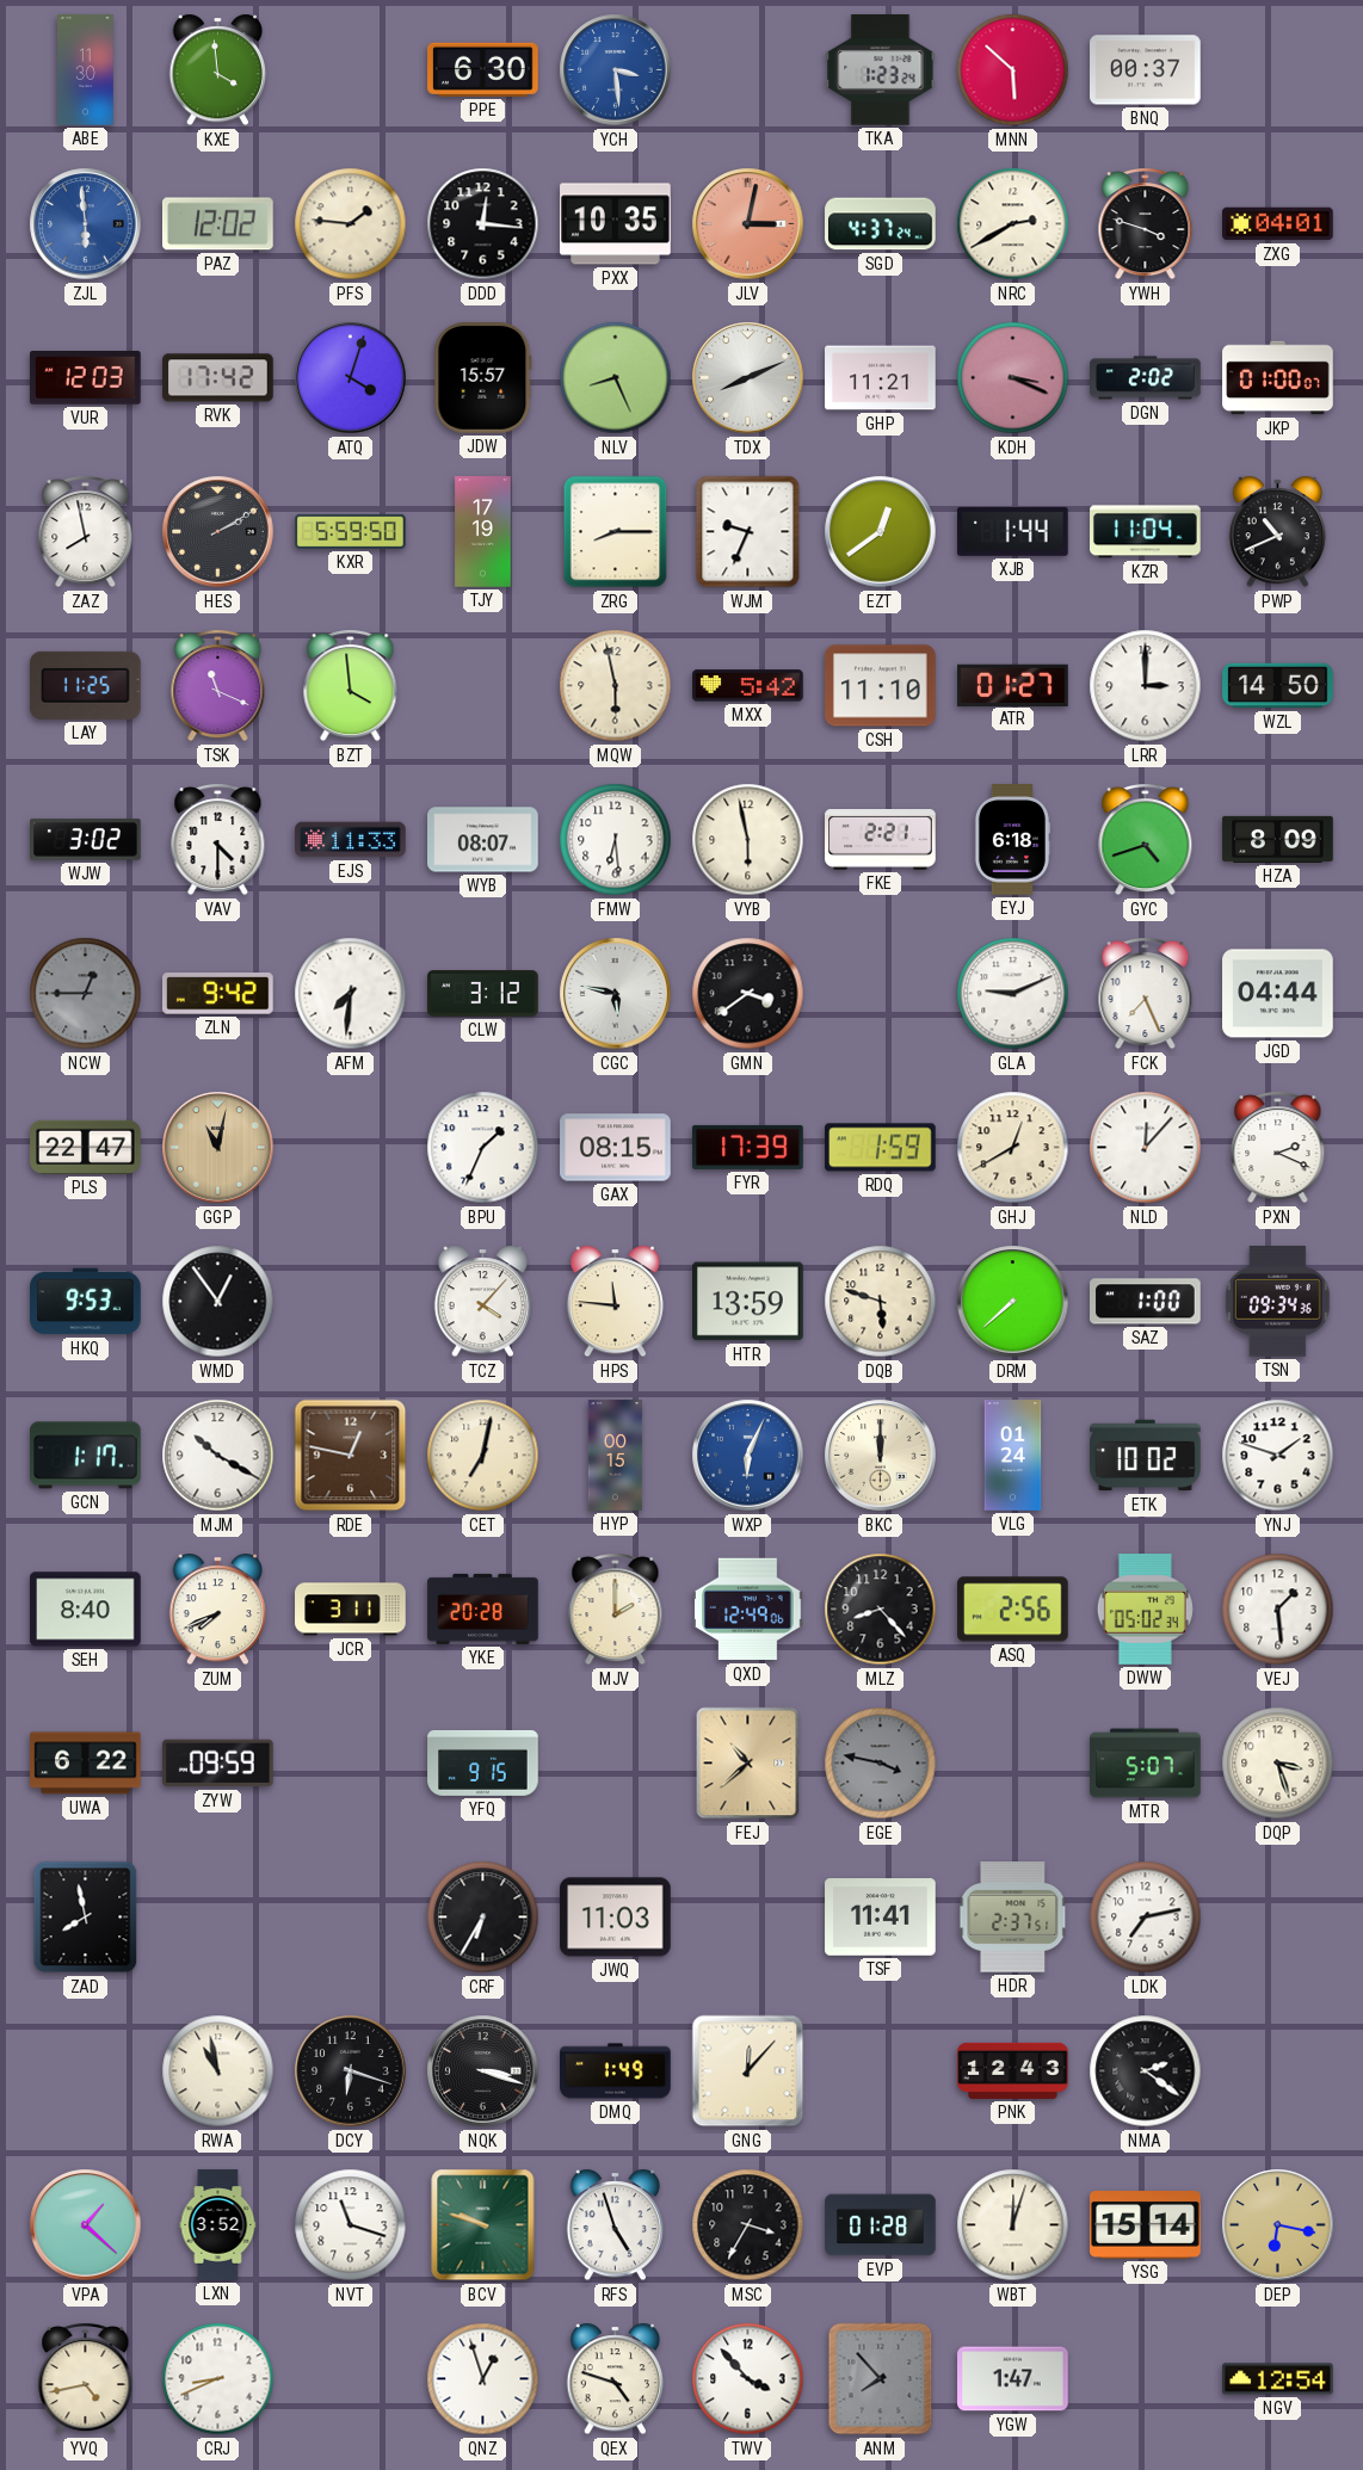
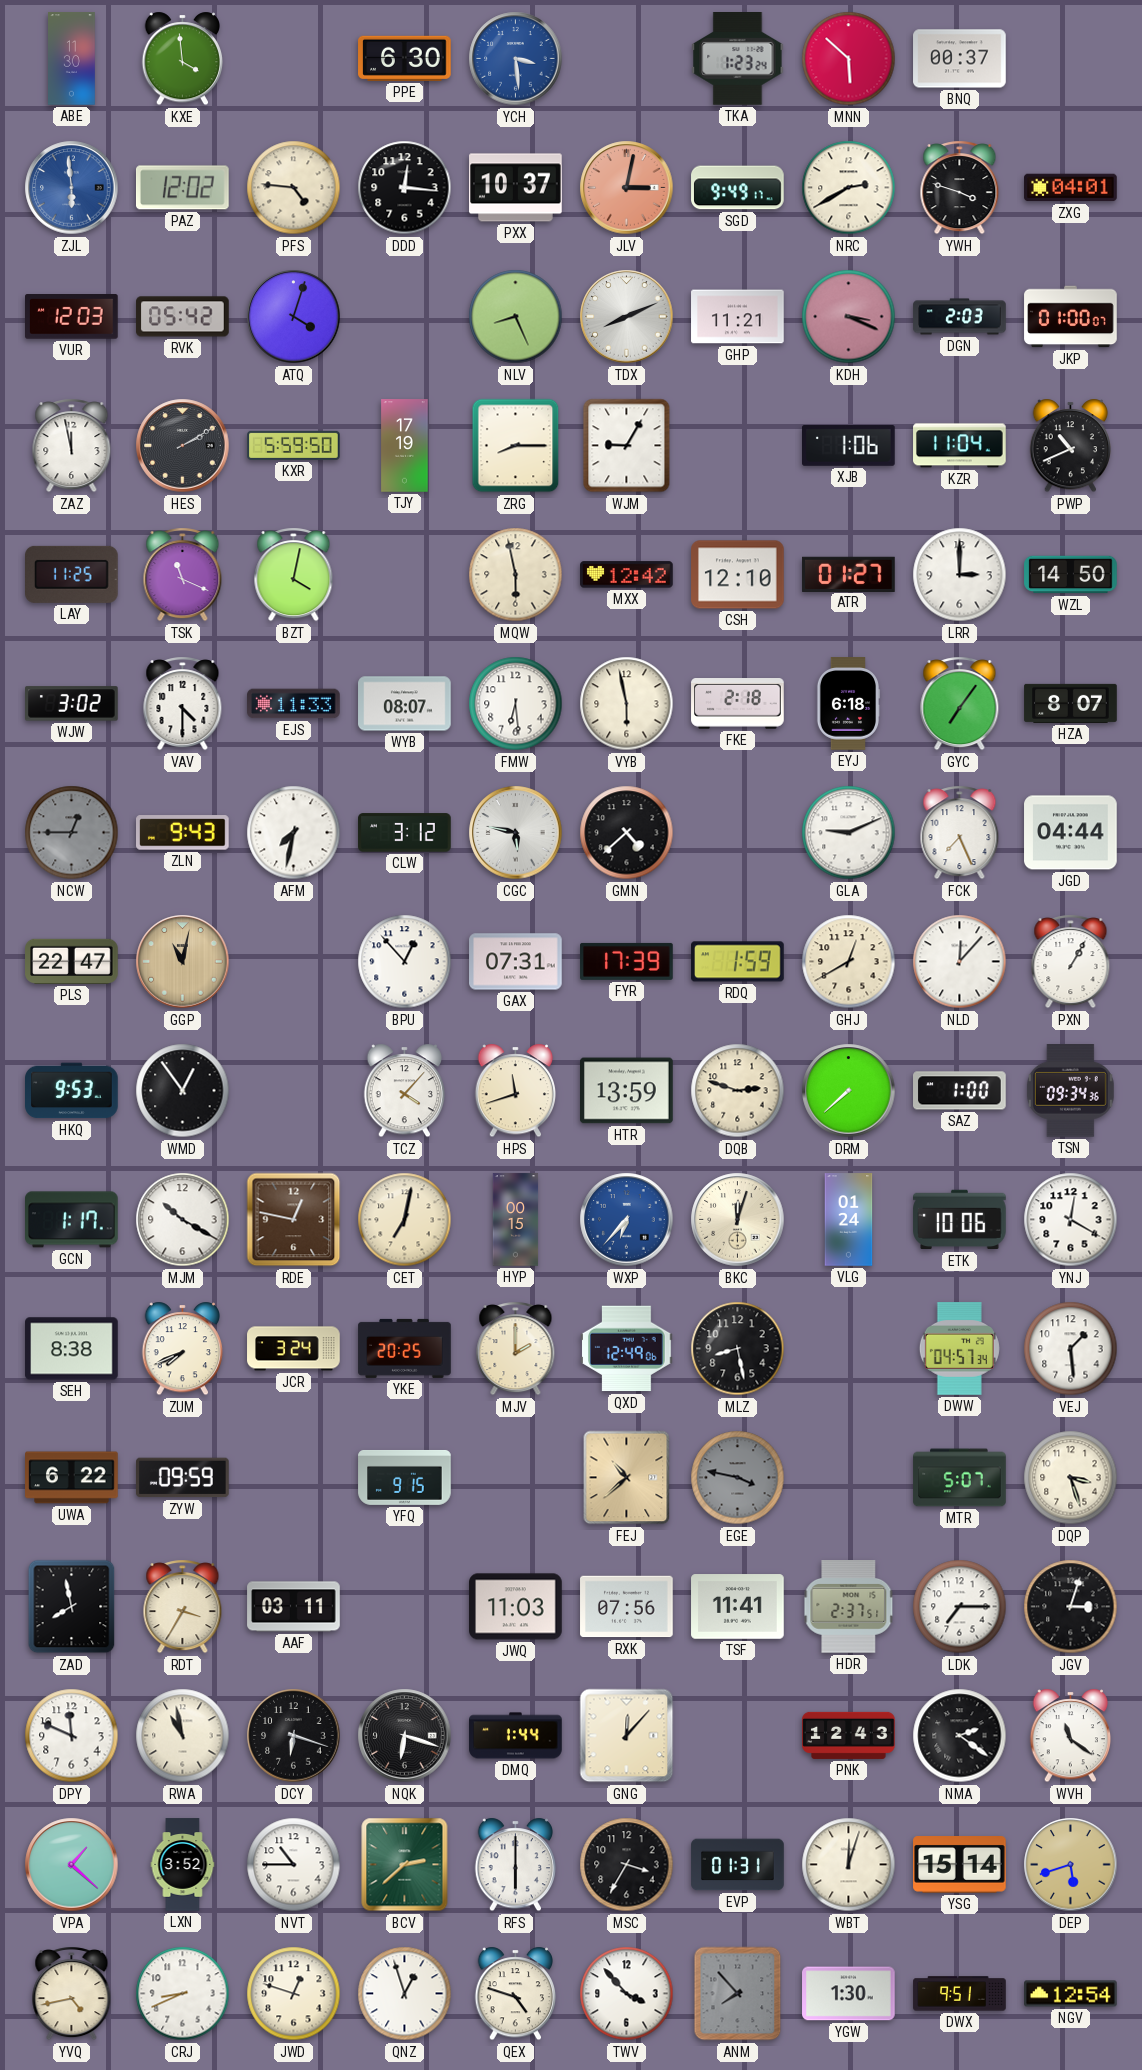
PFS: 1:46 -> 4:46 (294, 188)
PXX: 10:35 -> 10:37 (516, 188)
SGD: 4:37 -> 9:49 (738, 188)
RVK: 17:42 -> 05:42 (183, 317)
JDW: 15:57 -> none (483, 378)
DGN: 2:02 -> 2:03 (960, 317)
ZAZ: 7:58 -> 11:58 (72, 446)
WJM: 9:34 -> 9:05 (627, 446)
EZT: 12:39 -> none (881, 532)
XJB: 1:44 -> 1:06 (849, 445)
BZT: 3:59 -> 4:02 (294, 575)
MXX: 5:42 -> 12:42 (627, 575)
CSH: 11:10 -> 12:10 (738, 575)
FKE: 2:21 -> 2:18 (738, 704)
GYC: 4:42 -> 7:06 (960, 704)
HZA: 8:09 -> 8:07 (1071, 703)
ZLN: 9:42 -> 9:43 (183, 833)
AFM: 7:31 -> 7:32 (294, 833)
GMN: 3:39 -> 4:38 (627, 833)
BPU: 1:34 -> 12:53 (405, 962)
GAX: 08:15 -> 07:31 (516, 962)
PXN: 2:19 -> 1:05 (1071, 962)
HPS: 11:46 -> 11:42 (516, 1091)
DQB: 5:48 -> 2:48 (738, 1091)
WXP: 6:04 -> 6:37 (627, 1220)
BKC: 12:00 -> 12:03 (738, 1220)
ETK: 10:02 -> 10:06 (960, 1220)
YNJ: 1:48 -> 12:20 (1071, 1220)
SEH: 8:40 -> 8:38 (72, 1349)
JCR: 3:11 -> 3:24 (294, 1349)
YKE: 20:28 -> 20:25 (405, 1348)
MLZ: 8:23 -> 8:28 (738, 1349)
ASQ: 2:56 -> none (1013, 1610)
DWW: 05:02 -> 04:57 (959, 1349)
RDT: none -> 3:35 (183, 1607)
AAF: none -> 03:11 (294, 1607)
CRF: 6:35 -> none (483, 1918)
RXK: none -> 07:56 (627, 1607)
LDK: 7:13 -> 7:15 (960, 1607)
JGV: none -> 3:03 (1071, 1607)
DPY: none -> 11:49 (72, 1736)
NQK: 3:18 -> 6:18 (405, 1736)
DMQ: 1:49 -> 1:44 (516, 1736)
WVH: none -> 11:21 (1071, 1736)
NVT: 11:18 -> 10:45 (294, 1865)
BCV: 9:48 -> 2:38 (405, 1865)
RFS: 4:57 -> 6:00 (516, 1865)
EVP: 01:28 -> 01:31 (738, 1865)
DEP: 6:17 -> 5:42 (1071, 1865)
JWD: none -> 12:48 (294, 1994)
YGW: 1:47 -> 1:30 (849, 1994)
DWX: none -> 9:51 (960, 1994)
